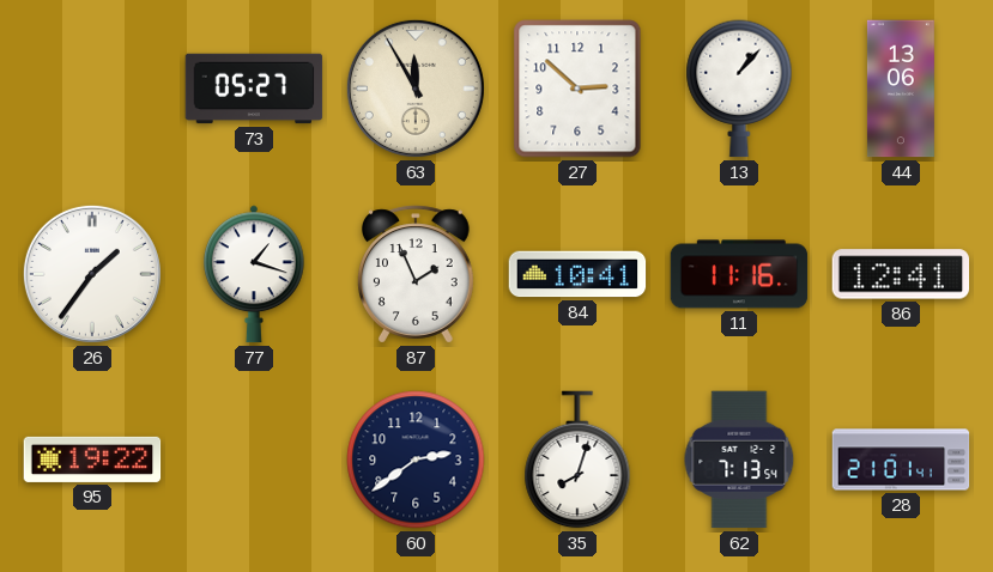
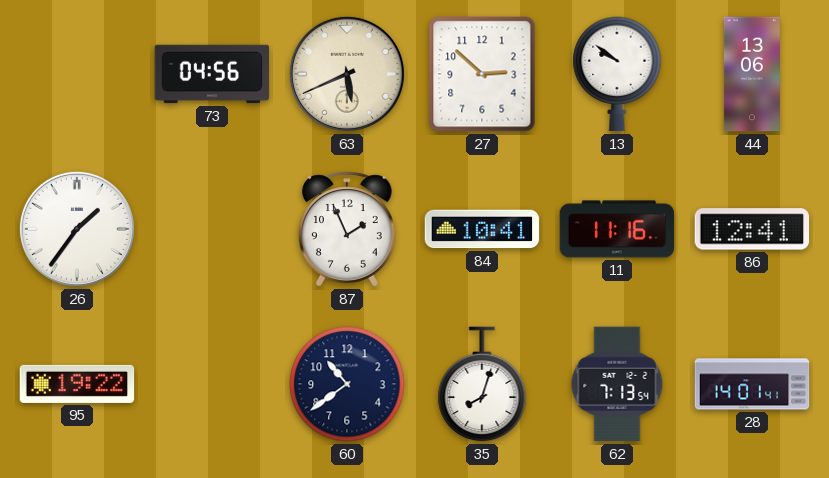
73: 05:27 -> 04:56 (212, 74)
63: 11:55 -> 5:41 (347, 74)
13: 1:07 -> 9:51 (617, 74)
77: 1:18 -> none (255, 274)
60: 2:39 -> 10:39 (347, 384)
28: 21:01 -> 14:01 (752, 384)
